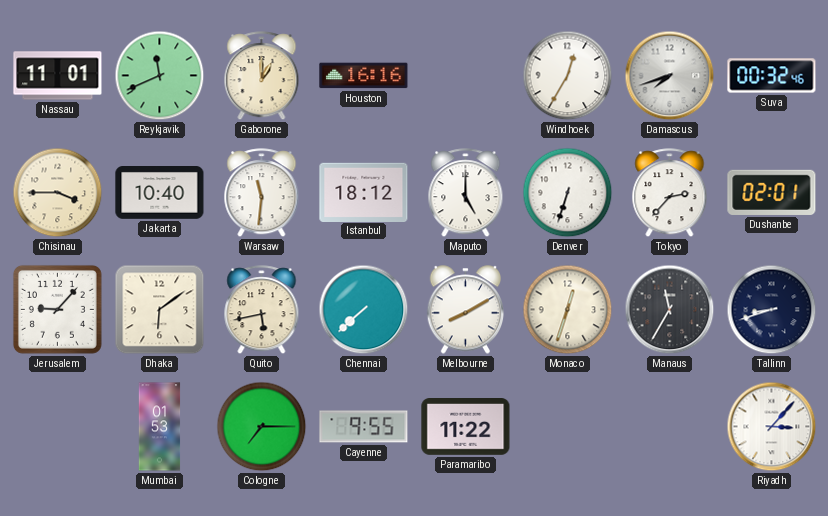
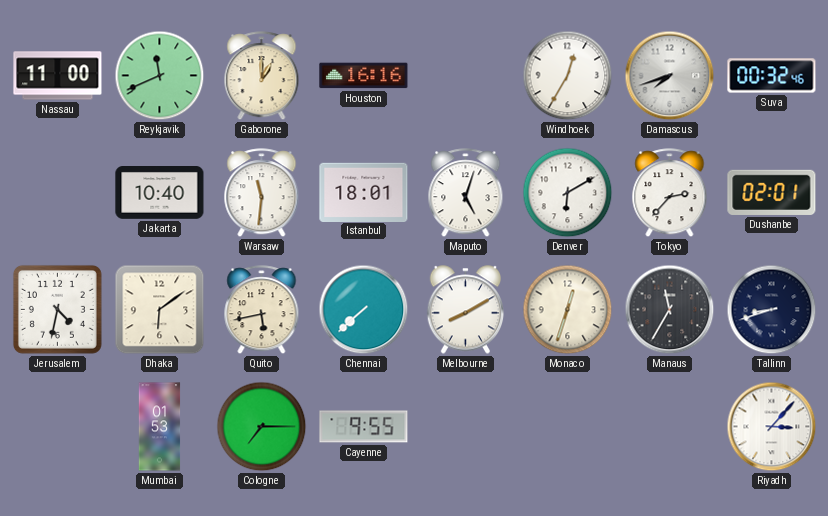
Nassau: 11:01 -> 11:00 (58, 76)
Chisinau: 3:45 -> none (58, 193)
Istanbul: 18:12 -> 18:01 (364, 192)
Maputo: 5:00 -> 5:03 (466, 193)
Denver: 6:33 -> 6:10 (568, 193)
Jerusalem: 9:07 -> 4:32 (57, 309)
Paramaribo: 11:22 -> none (466, 427)
